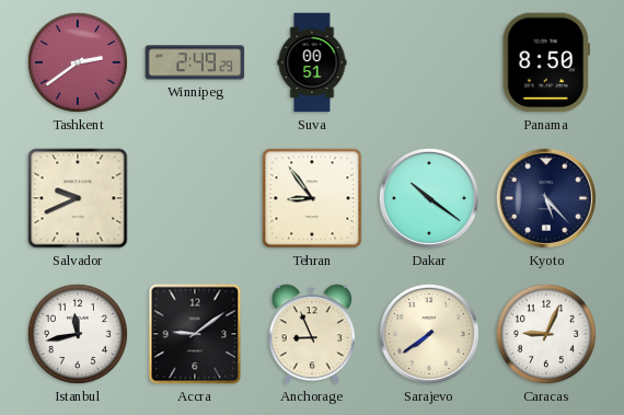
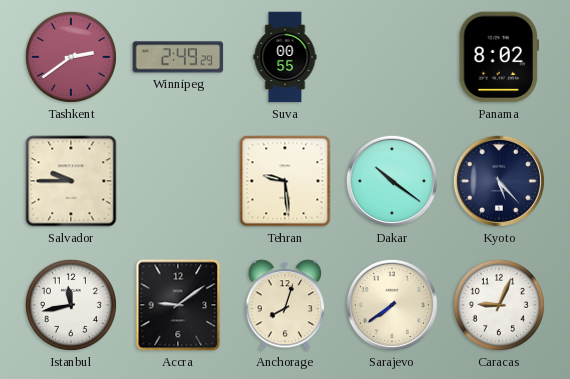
Suva: 00:51 -> 00:55 (285, 57)
Panama: 8:50 -> 8:02 (498, 57)
Salvador: 9:41 -> 9:45 (71, 181)
Tehran: 8:54 -> 9:29 (285, 181)
Anchorage: 8:56 -> 8:03 (285, 305)
